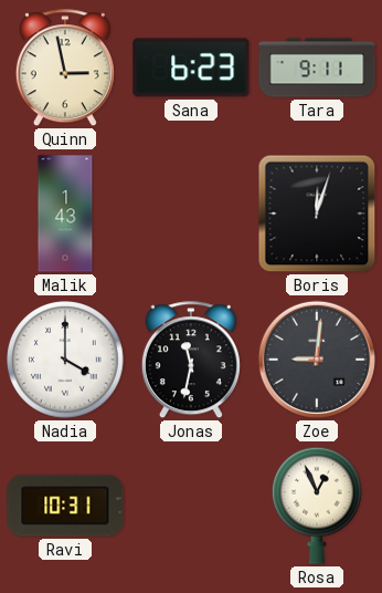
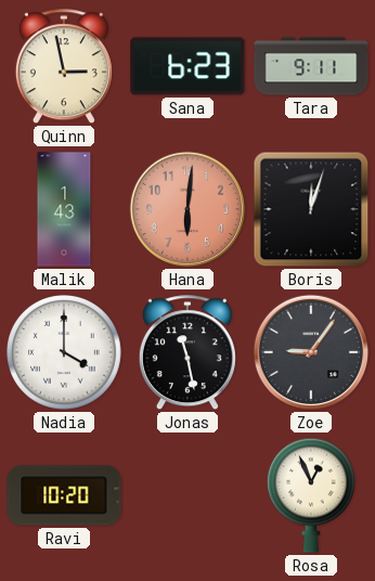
Hana: none -> 6:01 (187, 209)
Jonas: 11:32 -> 11:28 (187, 353)
Zoe: 9:01 -> 9:06 (311, 352)
Ravi: 10:31 -> 10:20 (64, 495)
